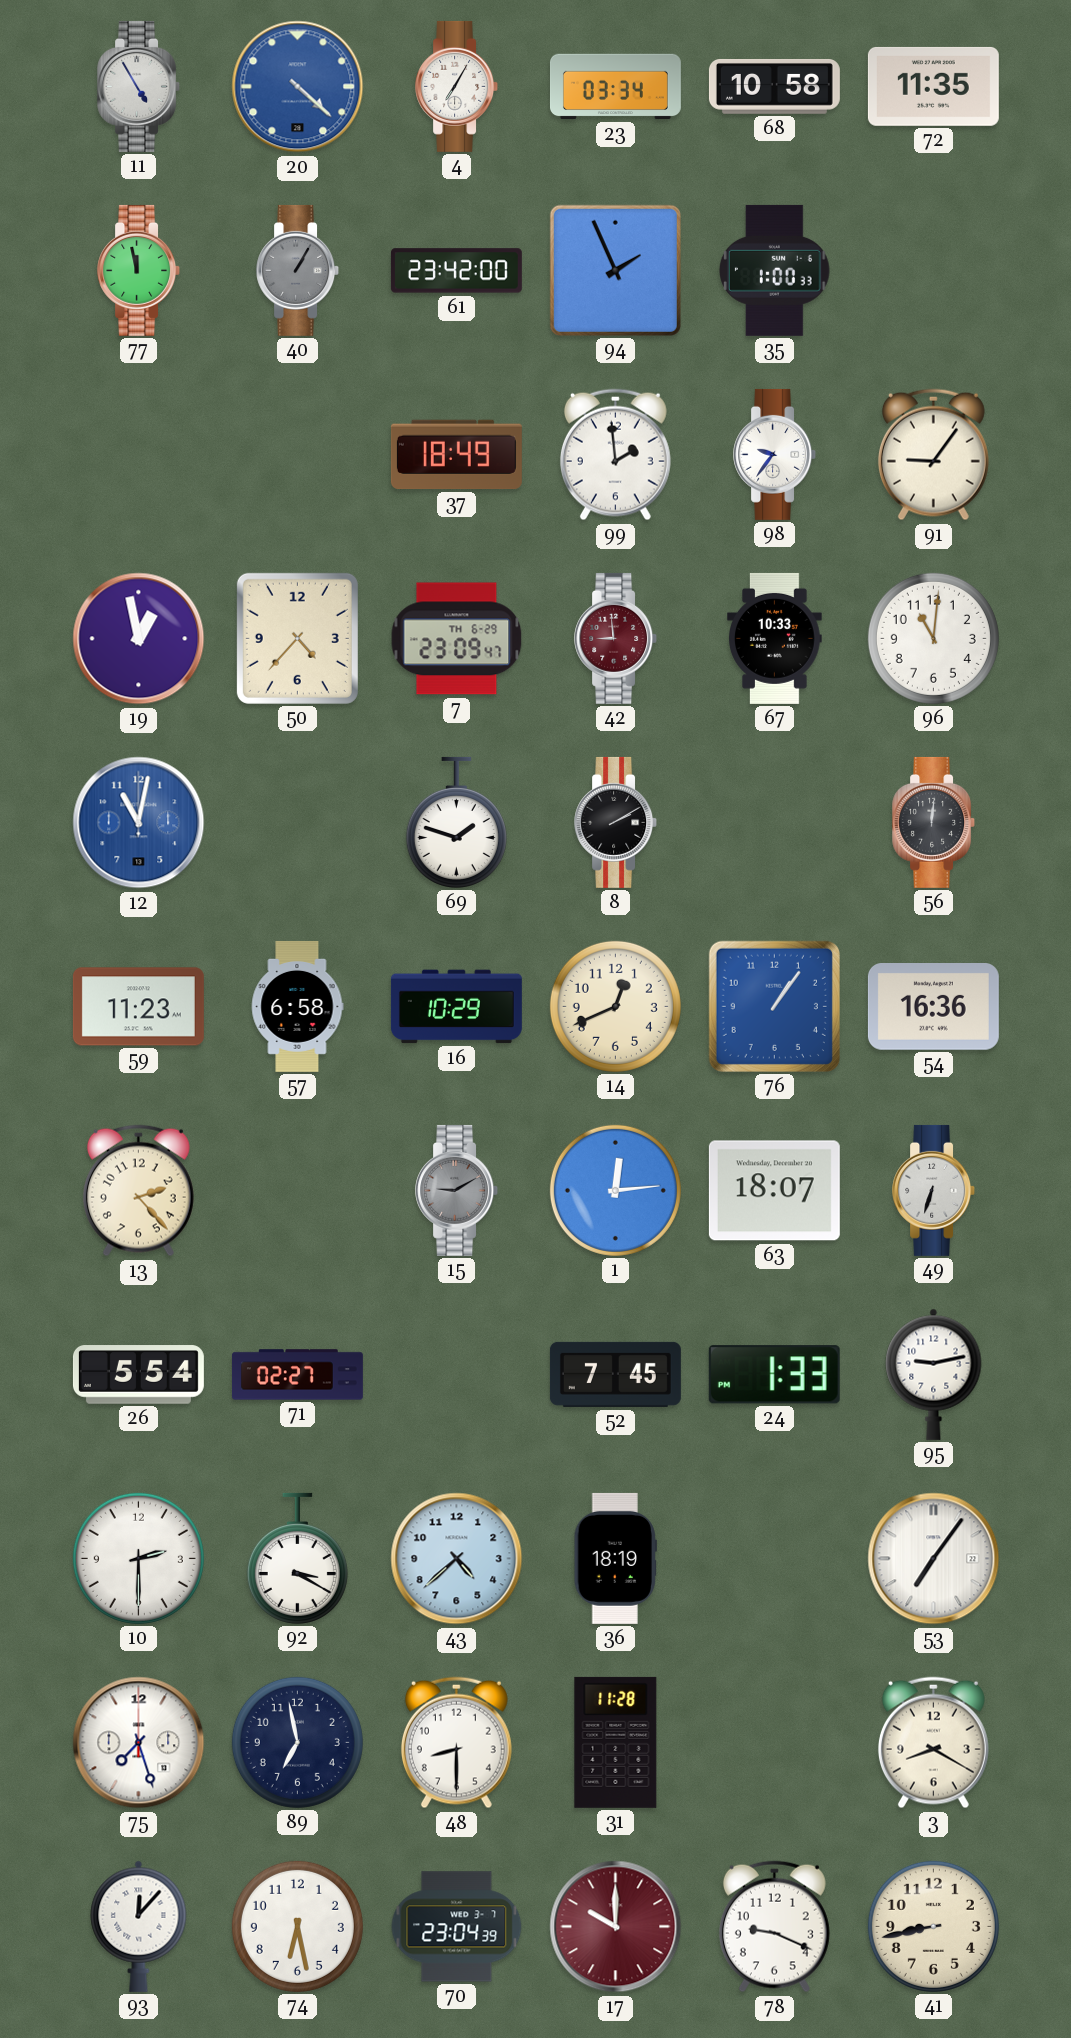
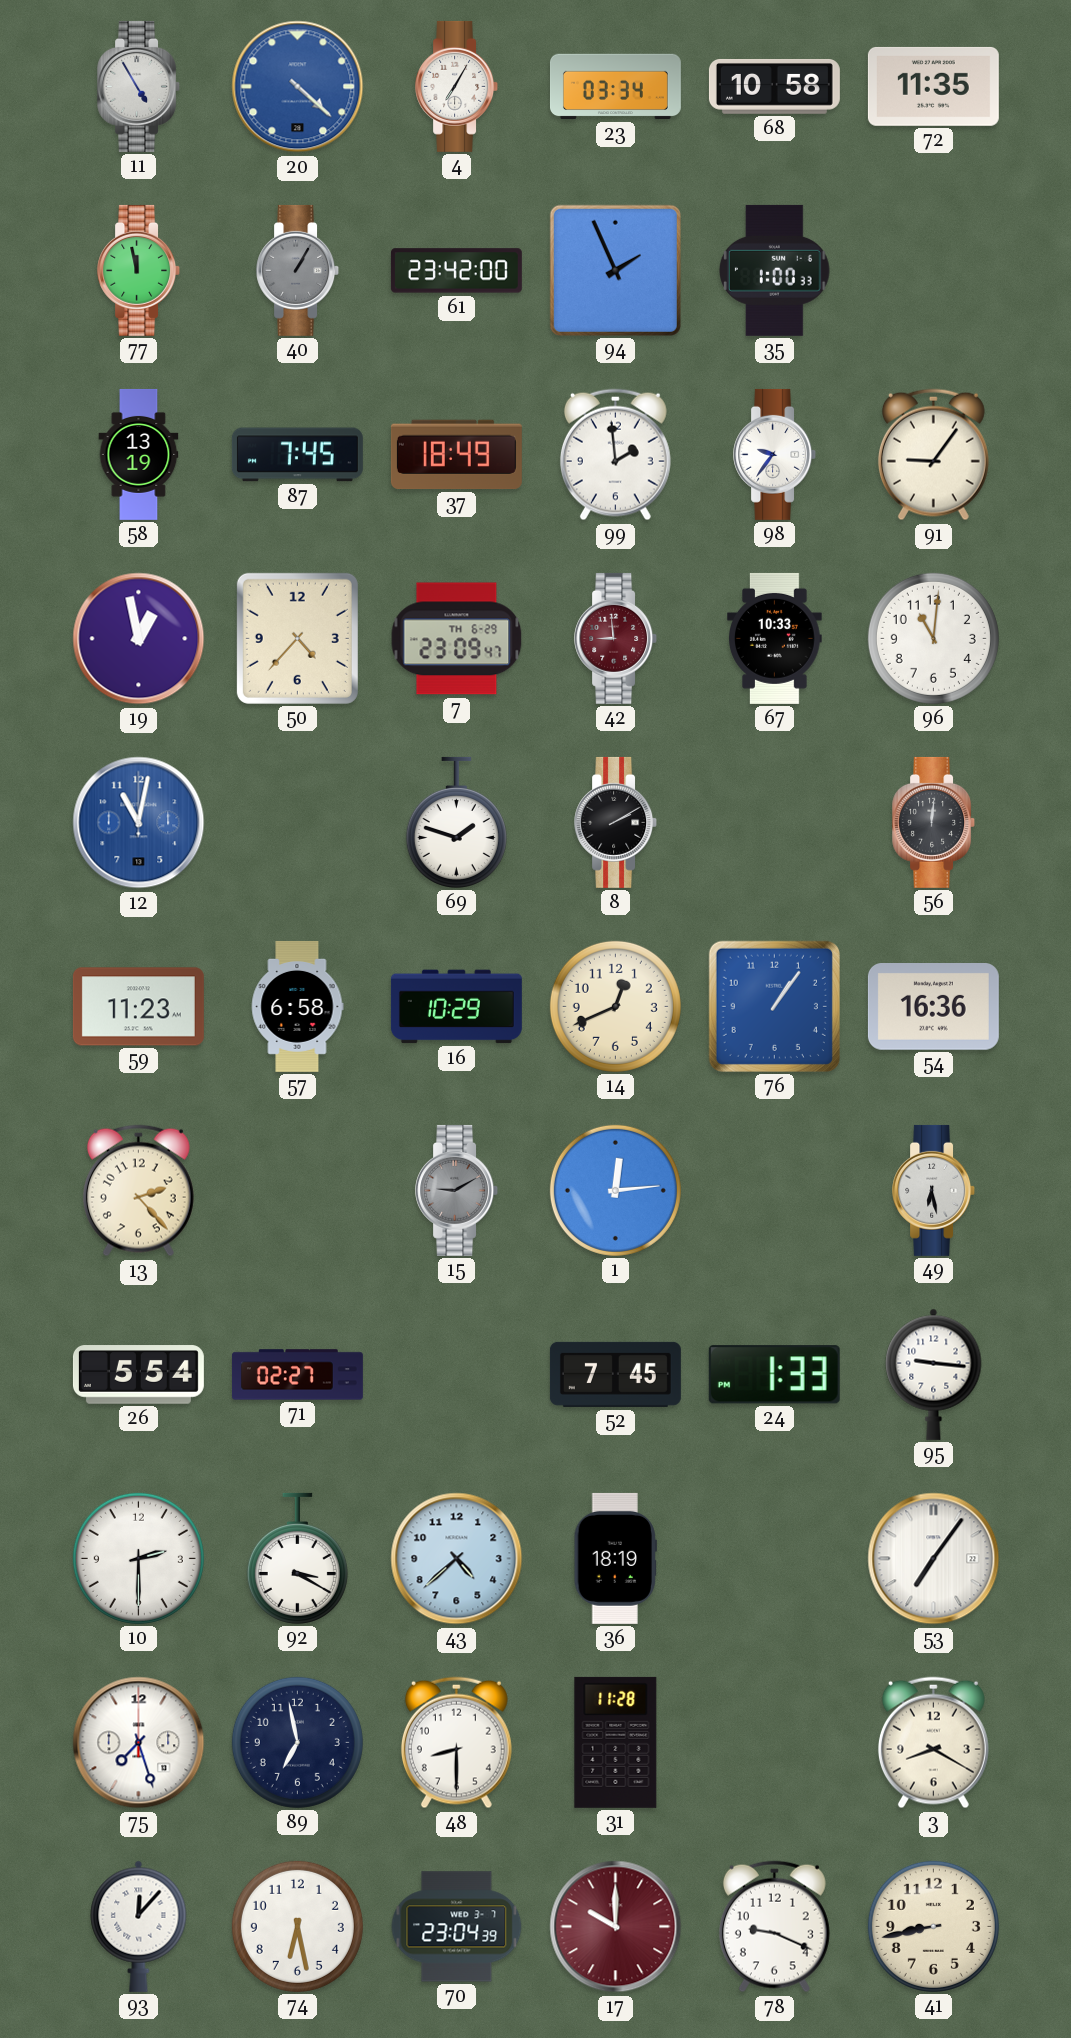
58: none -> 13:19 (139, 454)
87: none -> 7:45 (297, 455)
63: 18:07 -> none (774, 1191)
49: 6:33 -> 6:28 (934, 1190)
95: 9:13 -> 9:16 (934, 1374)
